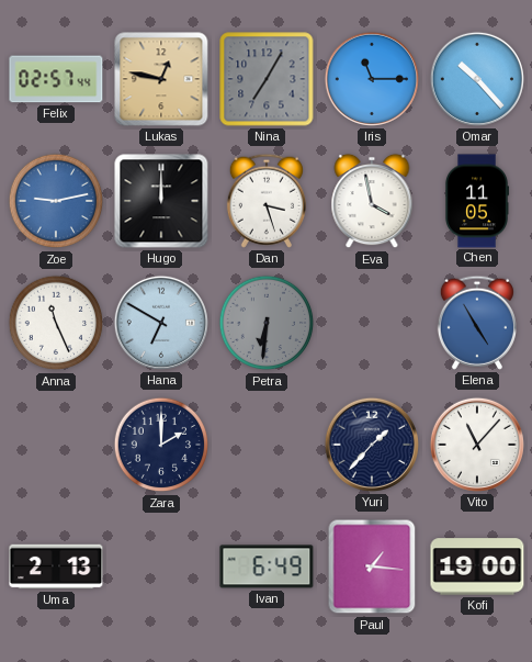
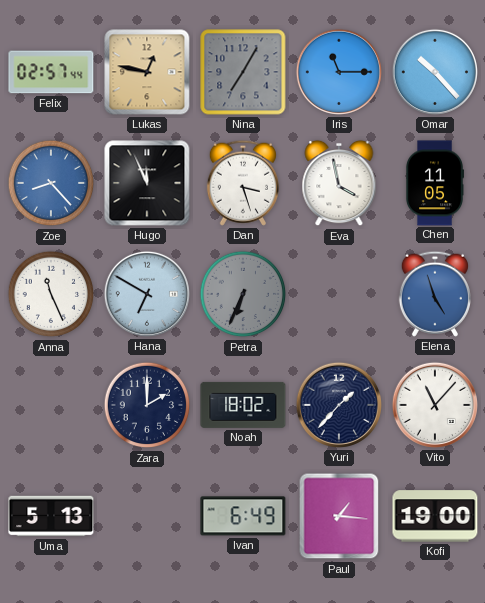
Zoe: 9:13 -> 8:23 (51, 183)
Hugo: 12:00 -> 11:56 (147, 183)
Petra: 6:31 -> 6:34 (243, 294)
Elena: 4:55 -> 4:57 (435, 294)
Noah: none -> 18:02 (243, 405)
Uma: 2:13 -> 5:13 (51, 516)
